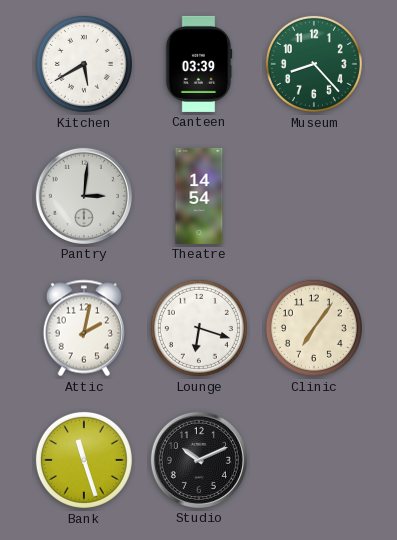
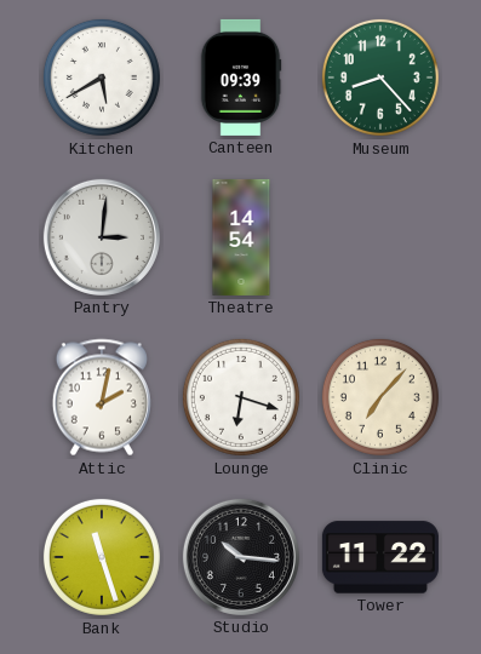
Canteen: 03:39 -> 09:39 (241, 78)
Clinic: 7:06 -> 7:07 (380, 397)
Studio: 10:11 -> 10:16 (241, 557)
Tower: none -> 11:22 (380, 557)
